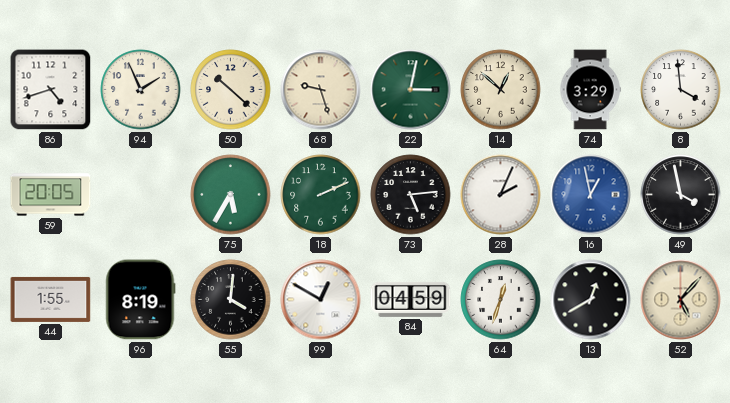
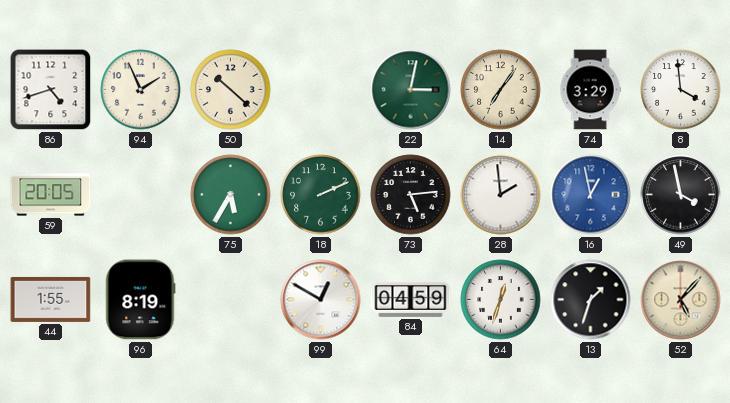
68: 9:27 -> none (321, 90)
14: 12:52 -> 7:06 (501, 90)
28: 2:04 -> 1:59 (501, 195)
55: 4:01 -> none (231, 300)
13: 12:40 -> 1:33 (591, 300)
